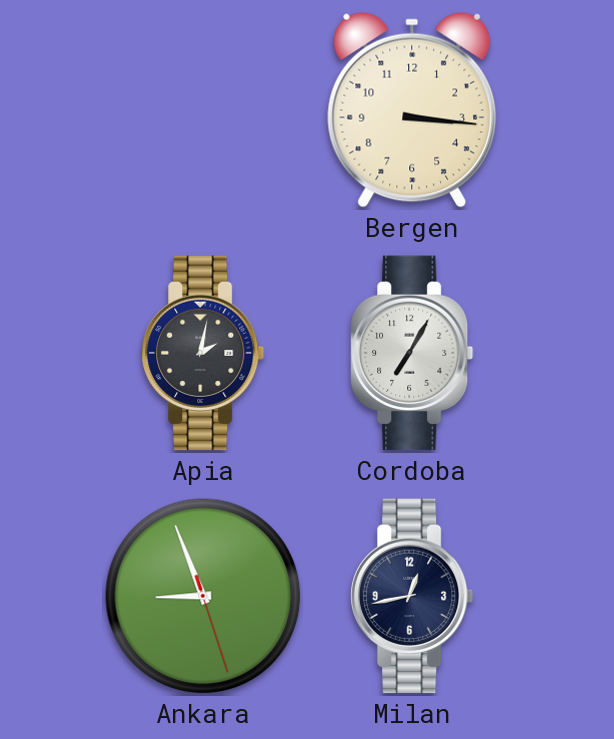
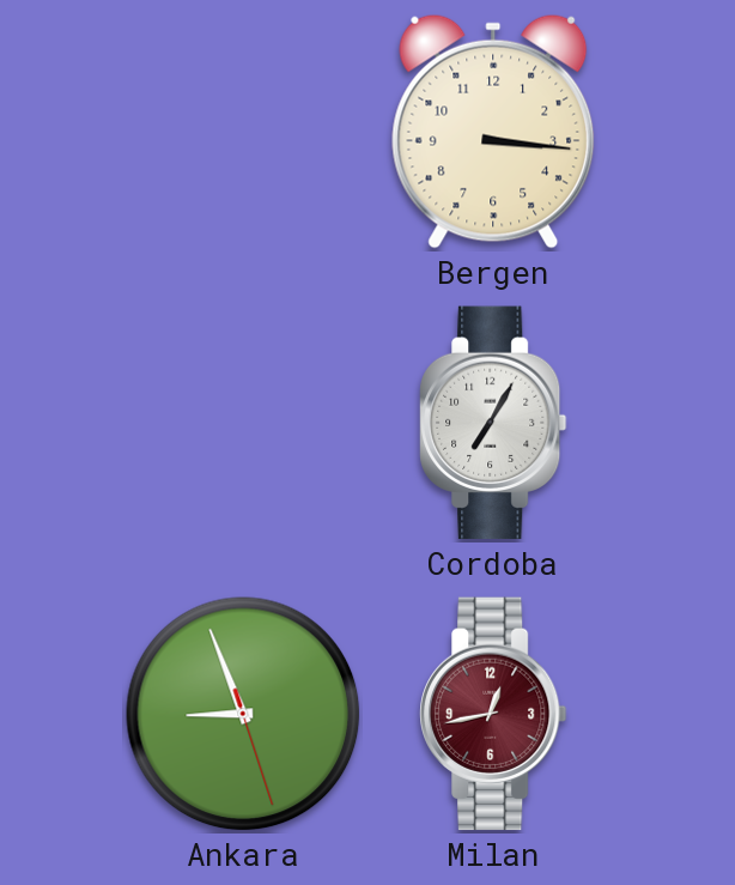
Apia: 2:02 -> none (203, 353)
Milan dial: navy -> burgundy (493, 714)
